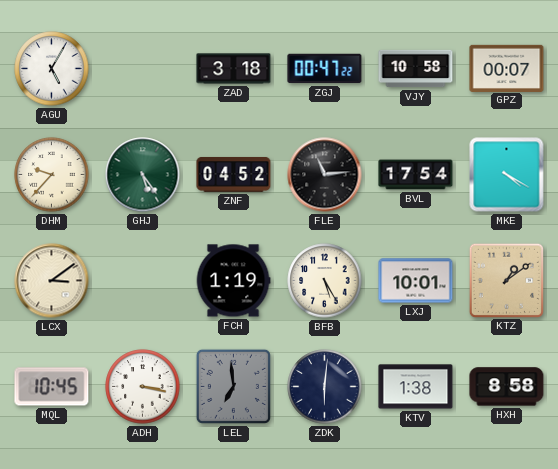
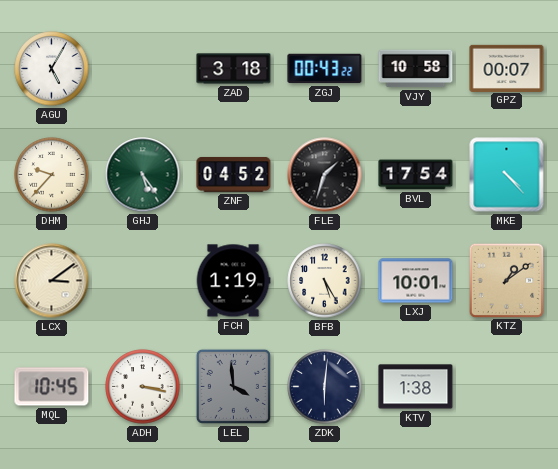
ZGJ: 00:47 -> 00:43 (325, 69)
FLE: 11:14 -> 1:33 (325, 175)
MKE: 4:20 -> 4:23 (507, 175)
LEL: 6:59 -> 3:59 (233, 386)
HXH: 8:58 -> none (507, 387)
